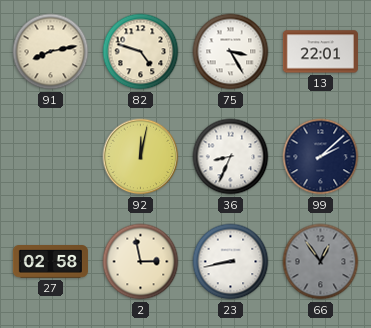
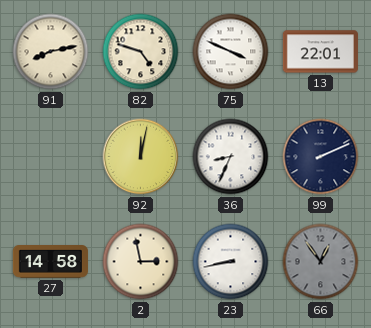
75: 3:25 -> 3:49 (231, 52)
99: 2:08 -> 2:11 (321, 157)
27: 02:58 -> 14:58 (50, 262)
